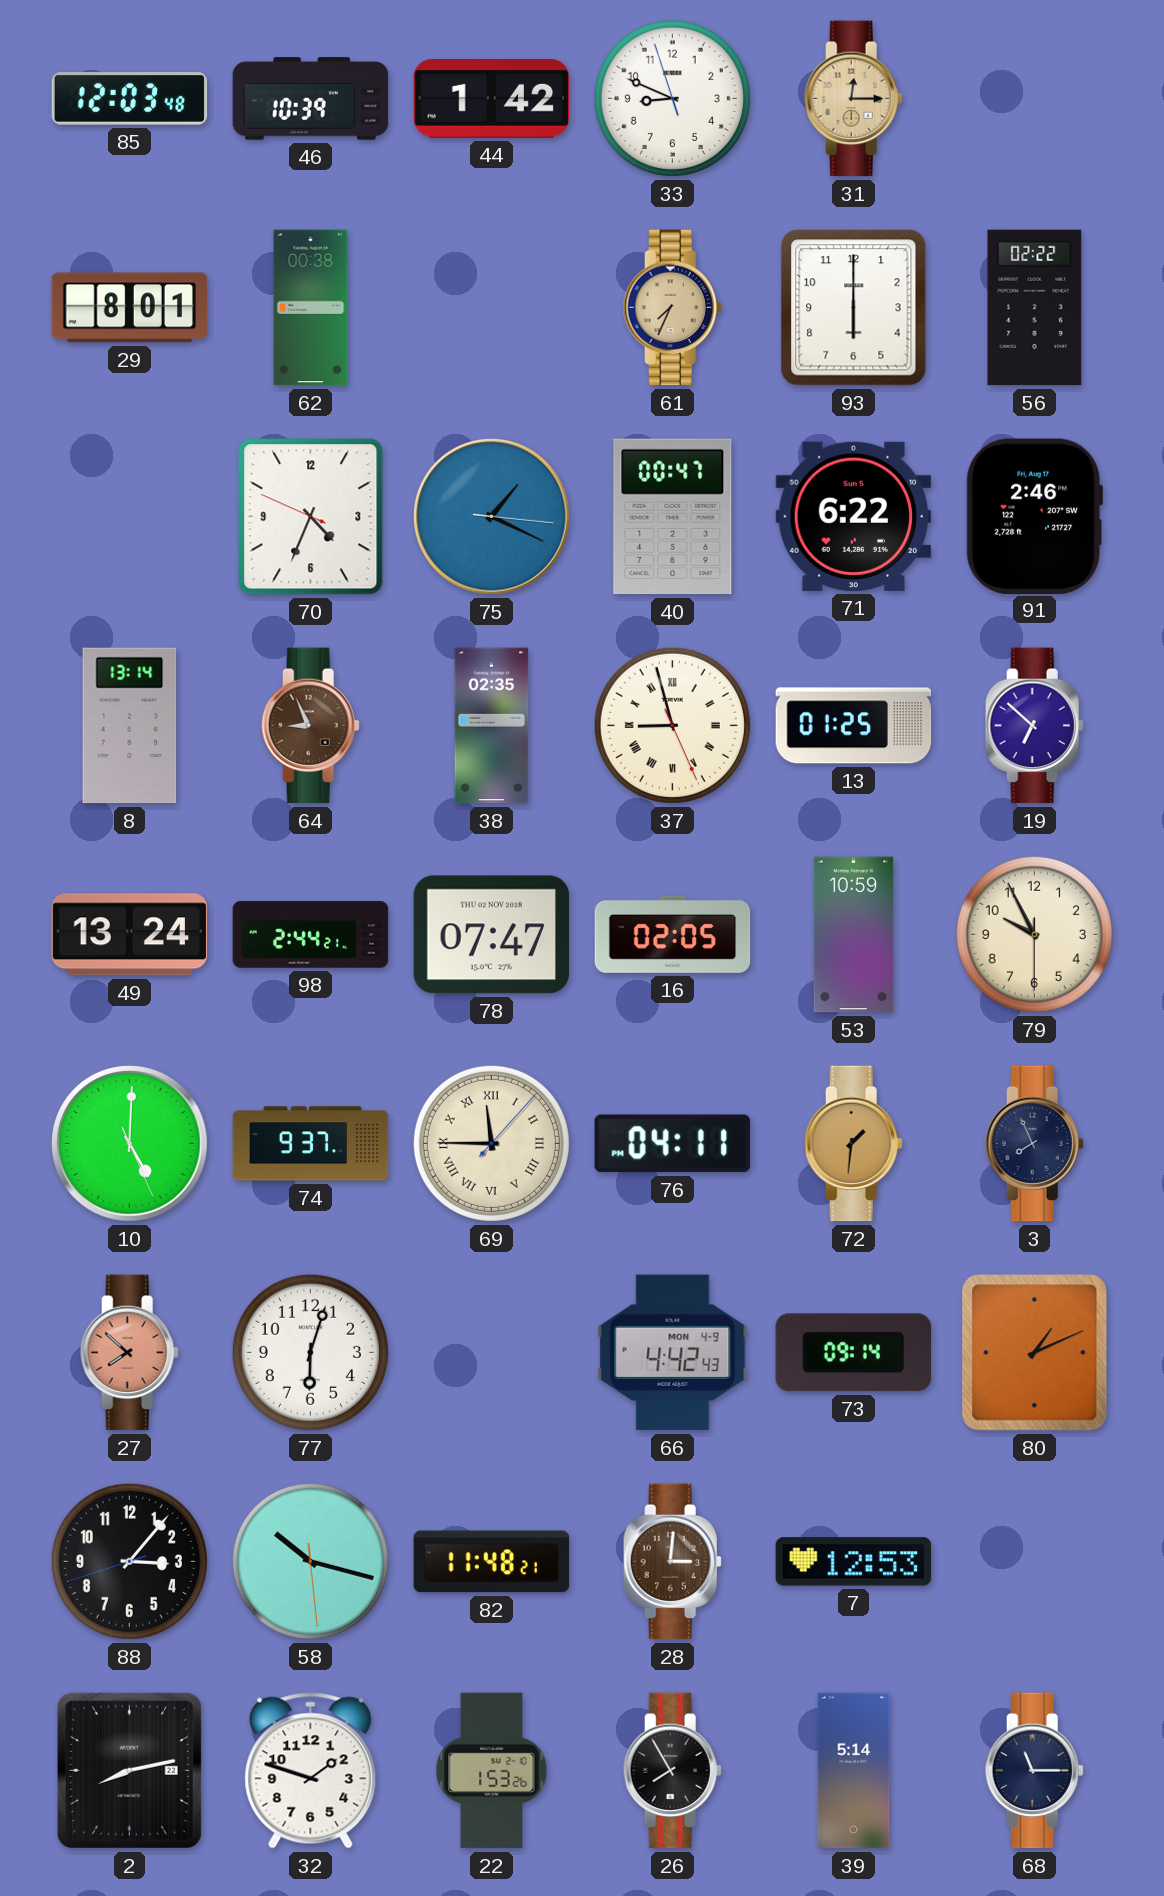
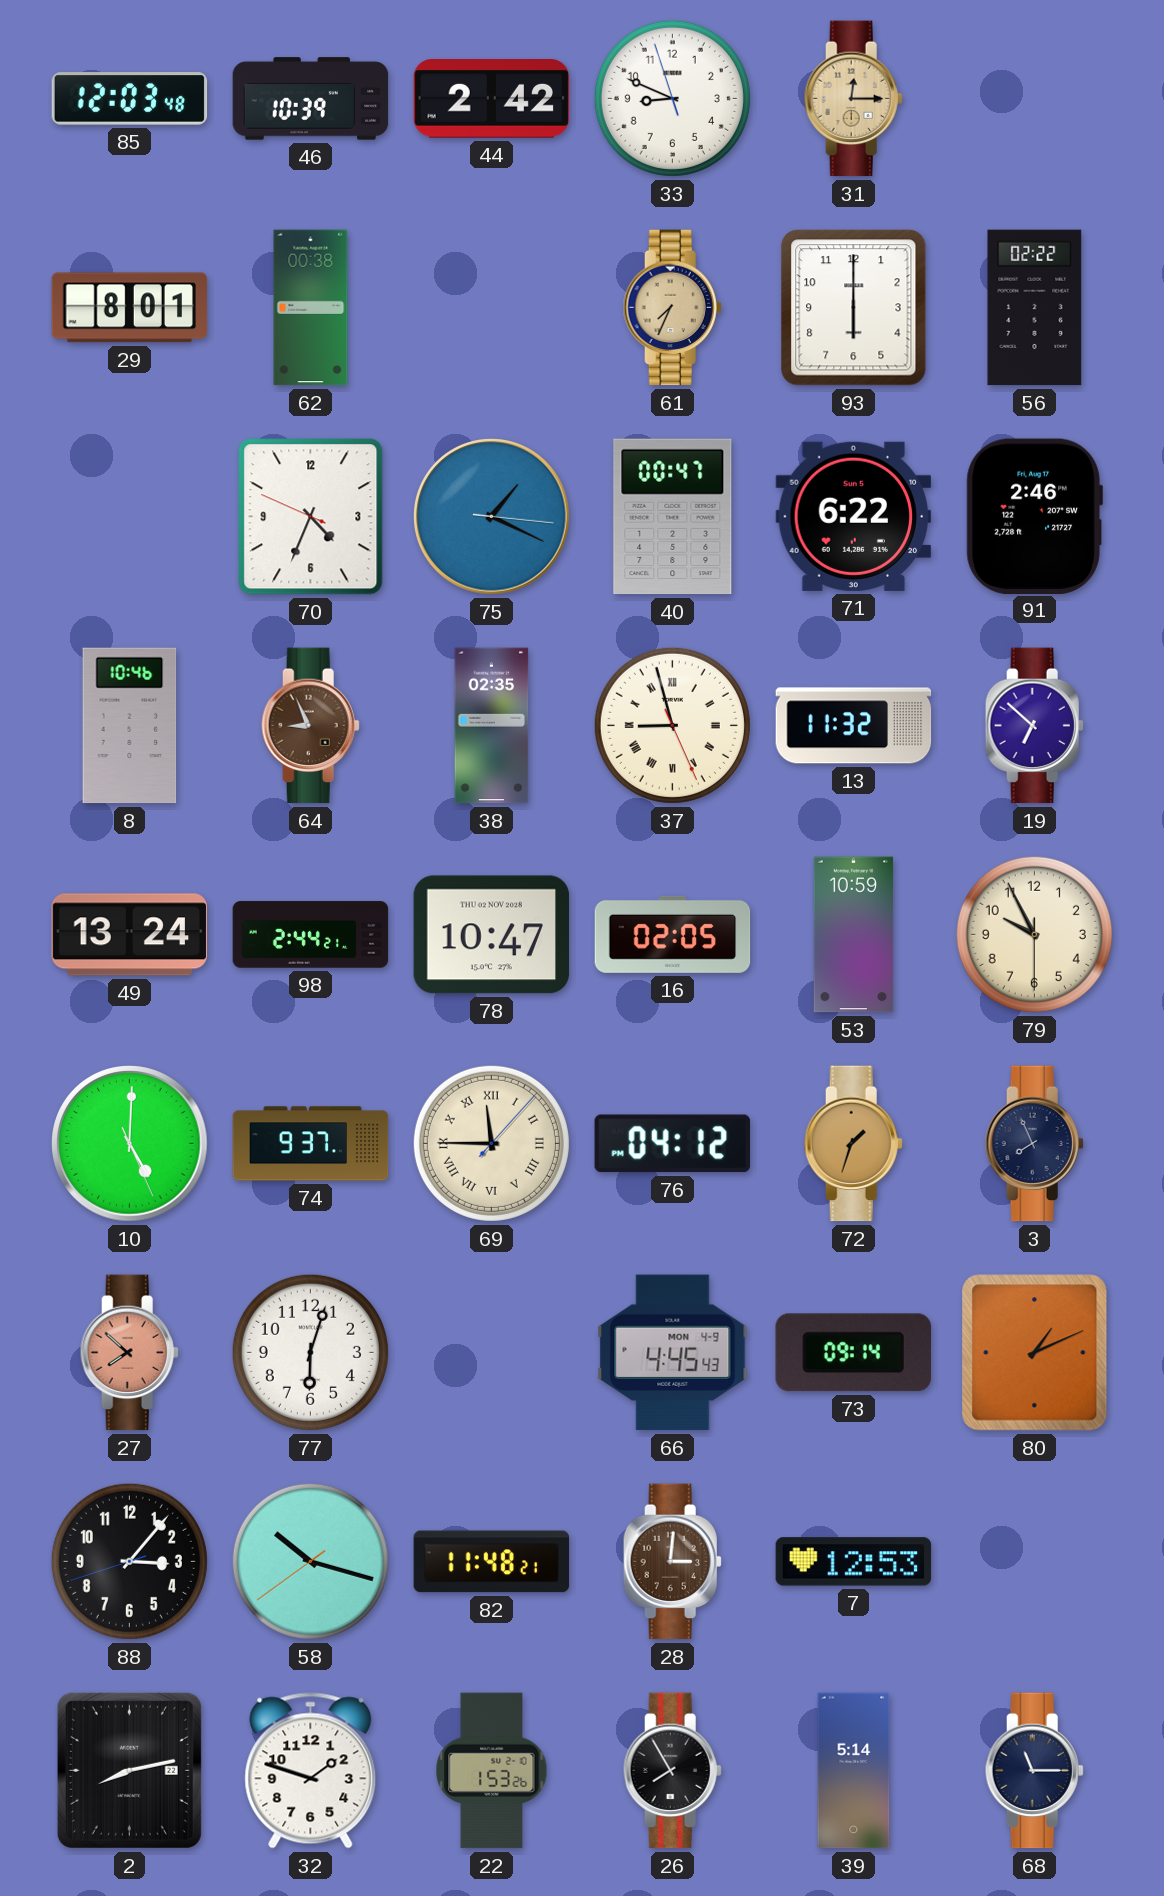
44: 1:42 -> 2:42 (492, 99)
8: 13:14 -> 10:46 (130, 726)
13: 01:25 -> 11:32 (854, 726)
78: 07:47 -> 10:47 (492, 935)
76: 04:11 -> 04:12 (672, 1144)
72: 1:31 -> 1:33 (853, 1144)
66: 4:42 -> 4:45 (673, 1353)
58: 10:17:29 -> 10:17:39 (310, 1561)
